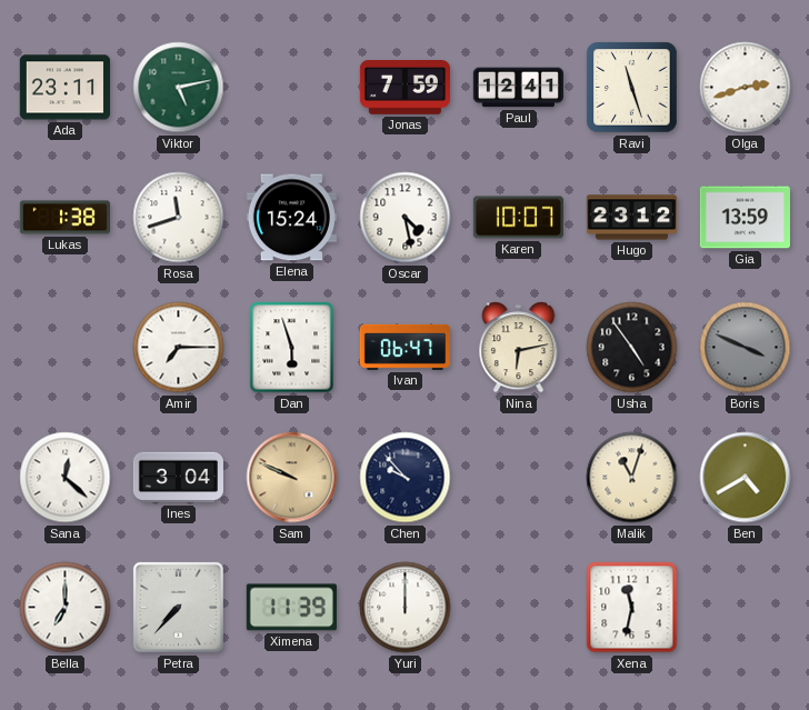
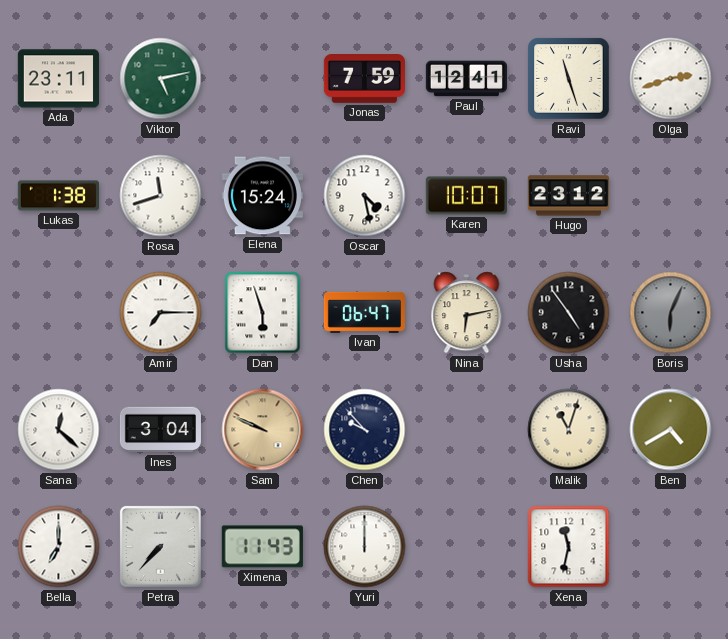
Gia: 13:59 -> none (745, 218)
Boris: 3:49 -> 6:04 (671, 313)
Ximena: 11:39 -> 11:43 (262, 547)
